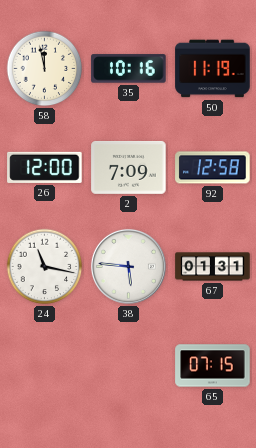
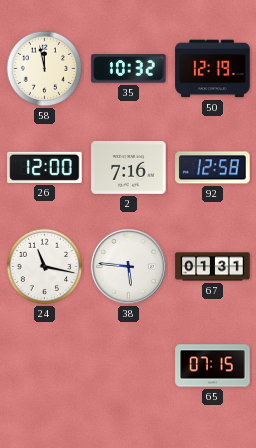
35: 10:16 -> 10:32 (129, 69)
50: 11:19 -> 12:19 (213, 69)
2: 7:09 -> 7:16 (129, 167)
